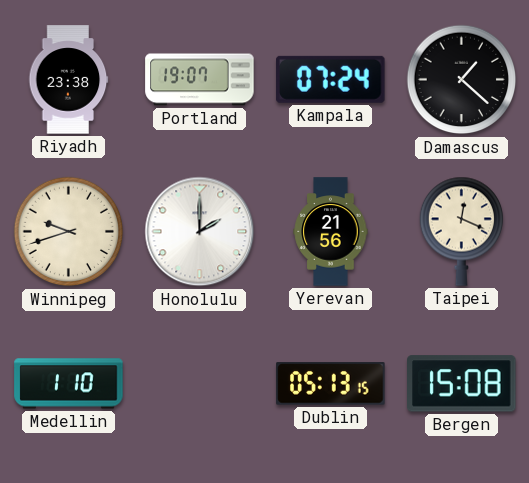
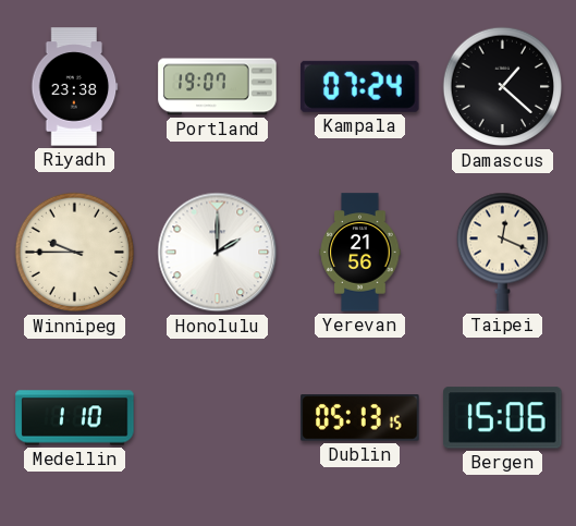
Winnipeg: 9:42 -> 9:45 (75, 253)
Bergen: 15:08 -> 15:06 (503, 418)
